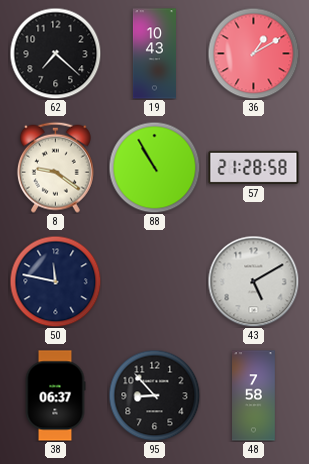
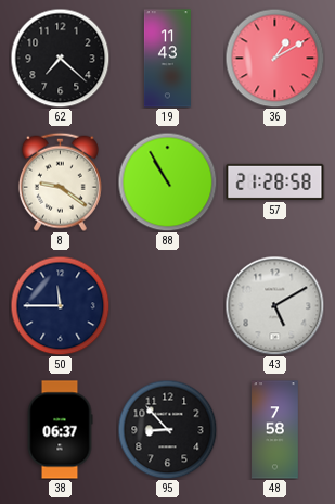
19: 10:43 -> 11:43 (167, 59)
50: 11:47 -> 11:45 (60, 305)
